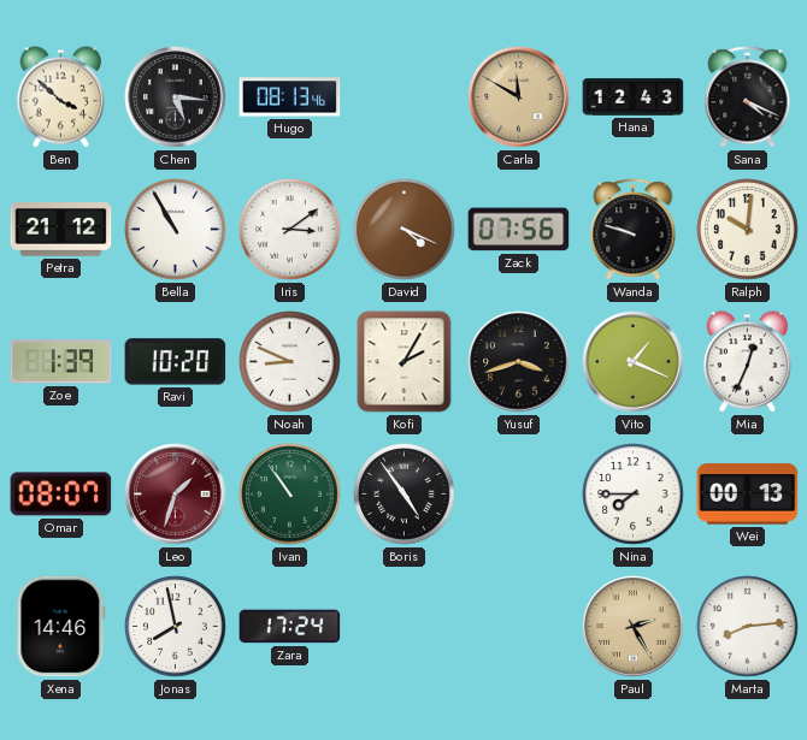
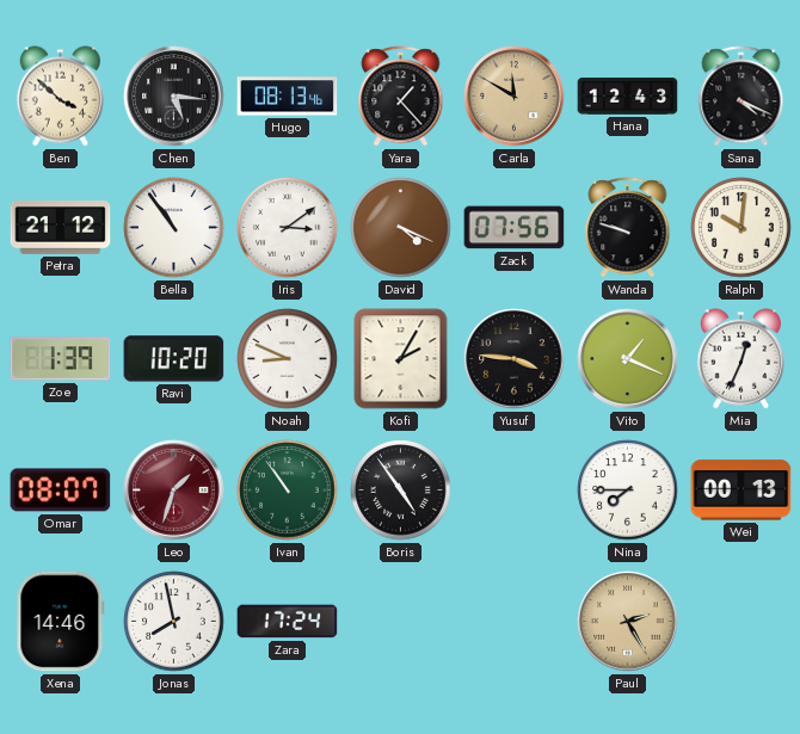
Yara: none -> 1:23 (401, 97)
Bella: 10:55 -> 10:54 (174, 228)
Yusuf: 3:42 -> 3:46 (515, 359)
Marta: 8:14 -> none (748, 627)
